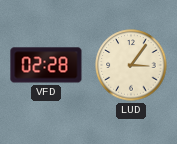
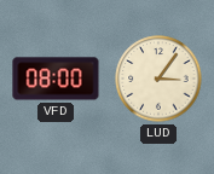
VFD: 02:28 -> 08:00 (56, 79)
